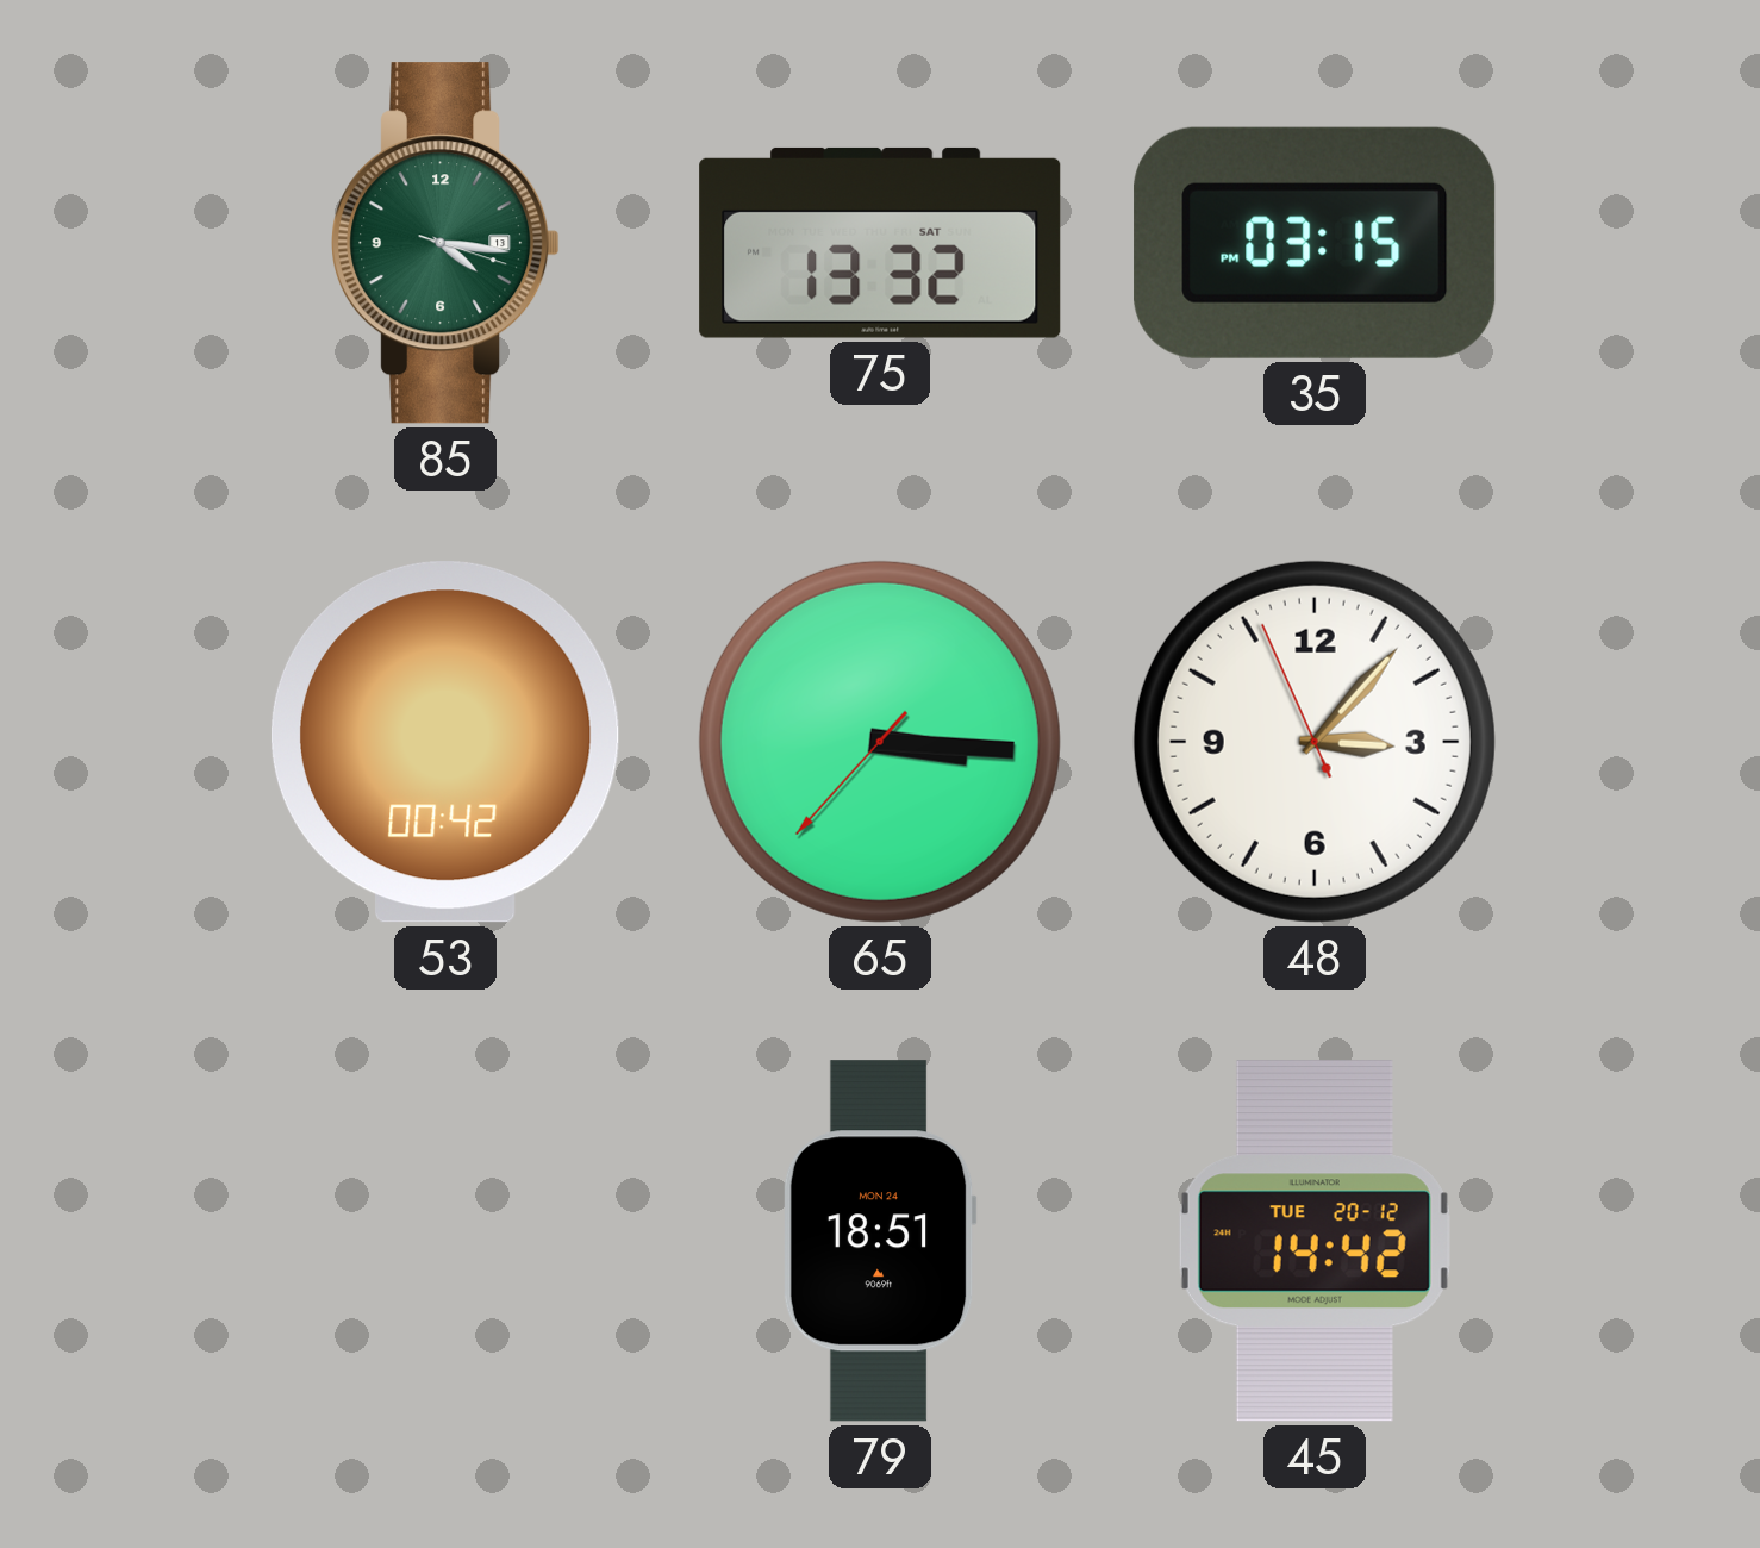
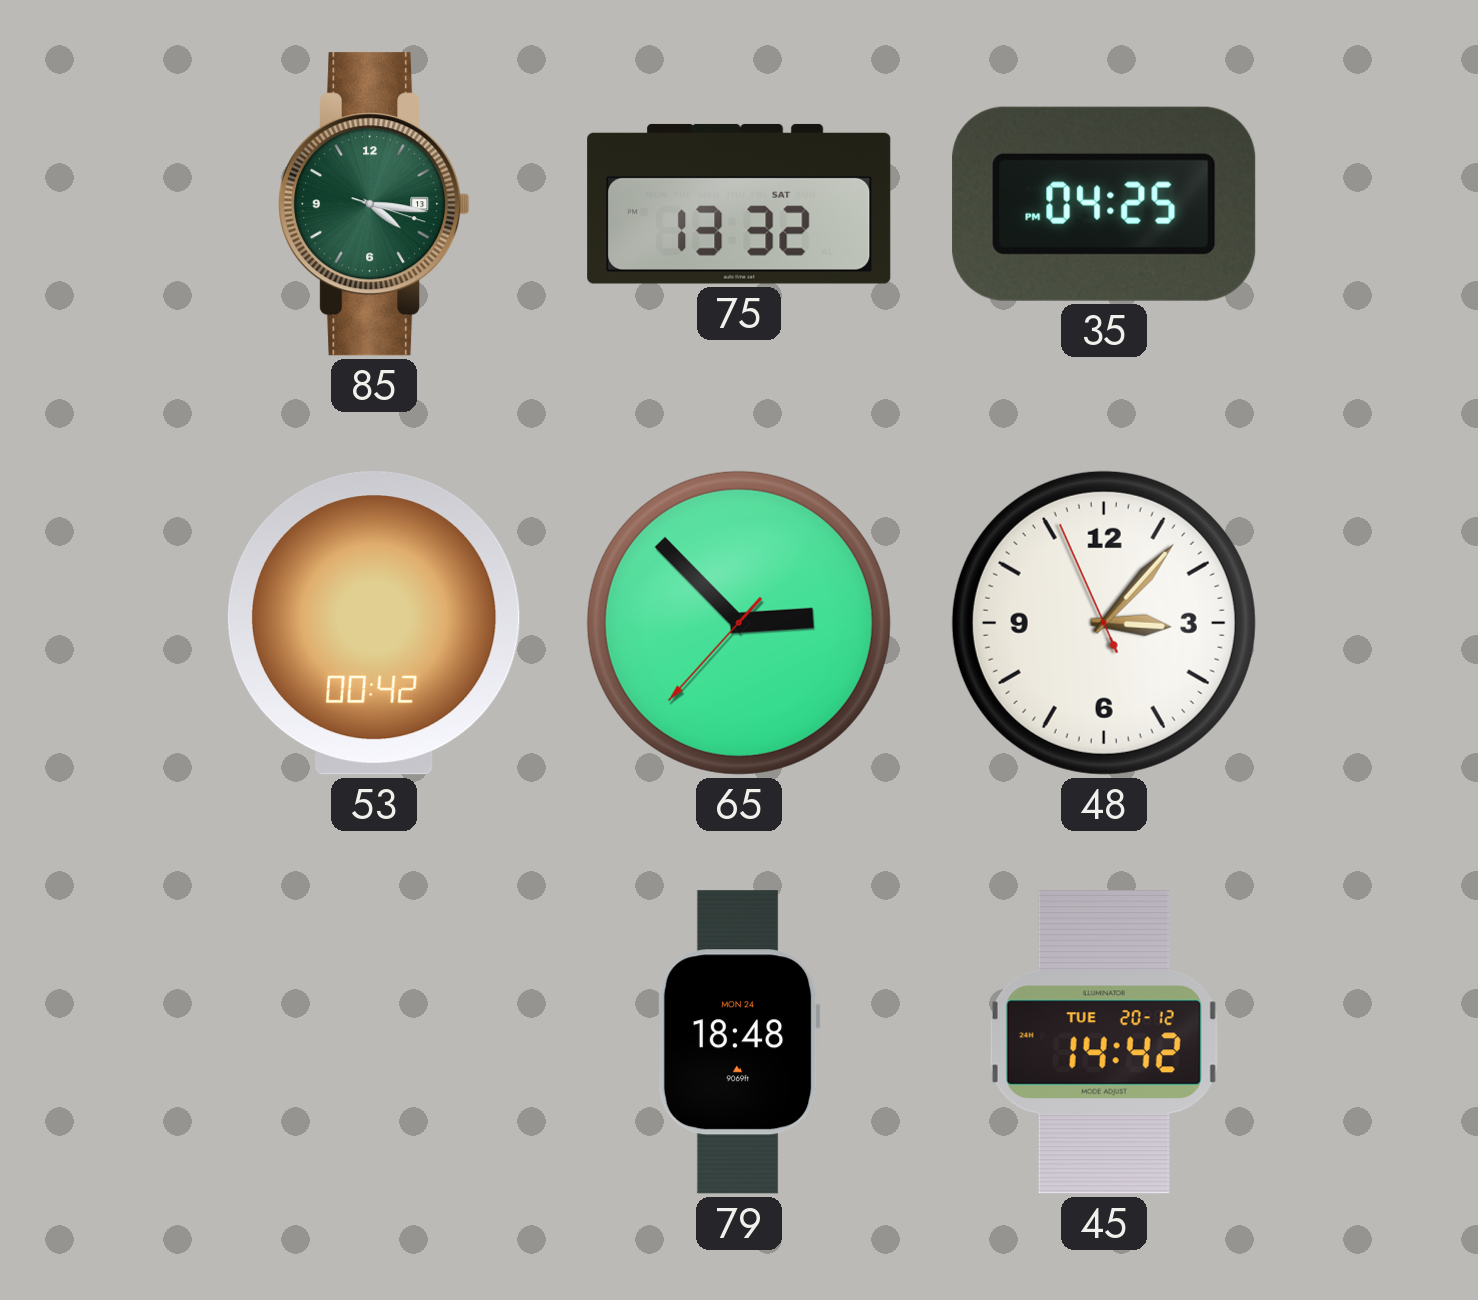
35: 03:15 -> 04:25 (1104, 204)
65: 3:15 -> 2:52 (739, 623)
79: 18:51 -> 18:48 (739, 1042)
